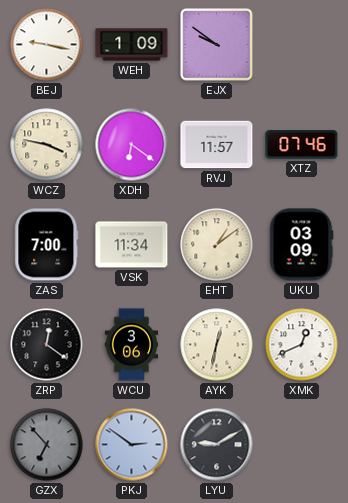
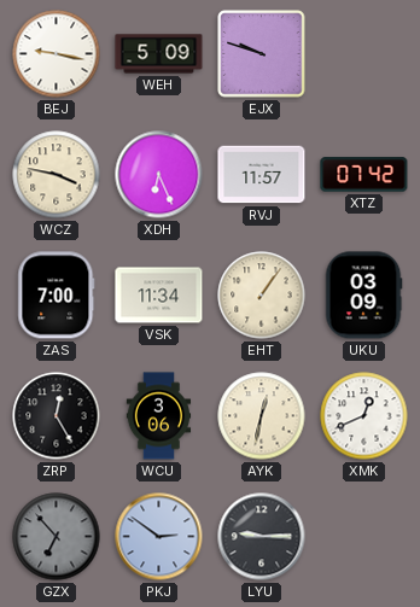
WEH: 1:09 -> 5:09 (159, 54)
EJX: 9:51 -> 9:48 (262, 54)
XDH: 6:21 -> 6:26 (159, 175)
XTZ: 07:46 -> 07:42 (364, 175)
EHT: 1:09 -> 1:06 (262, 296)
ZRP: 12:21 -> 12:25 (57, 416)
LYU: 9:10 -> 9:15 (262, 537)
